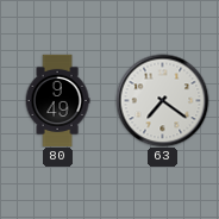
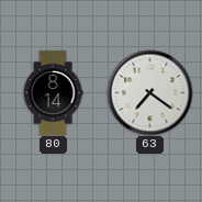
80: 9:49 -> 8:14 (53, 92)
